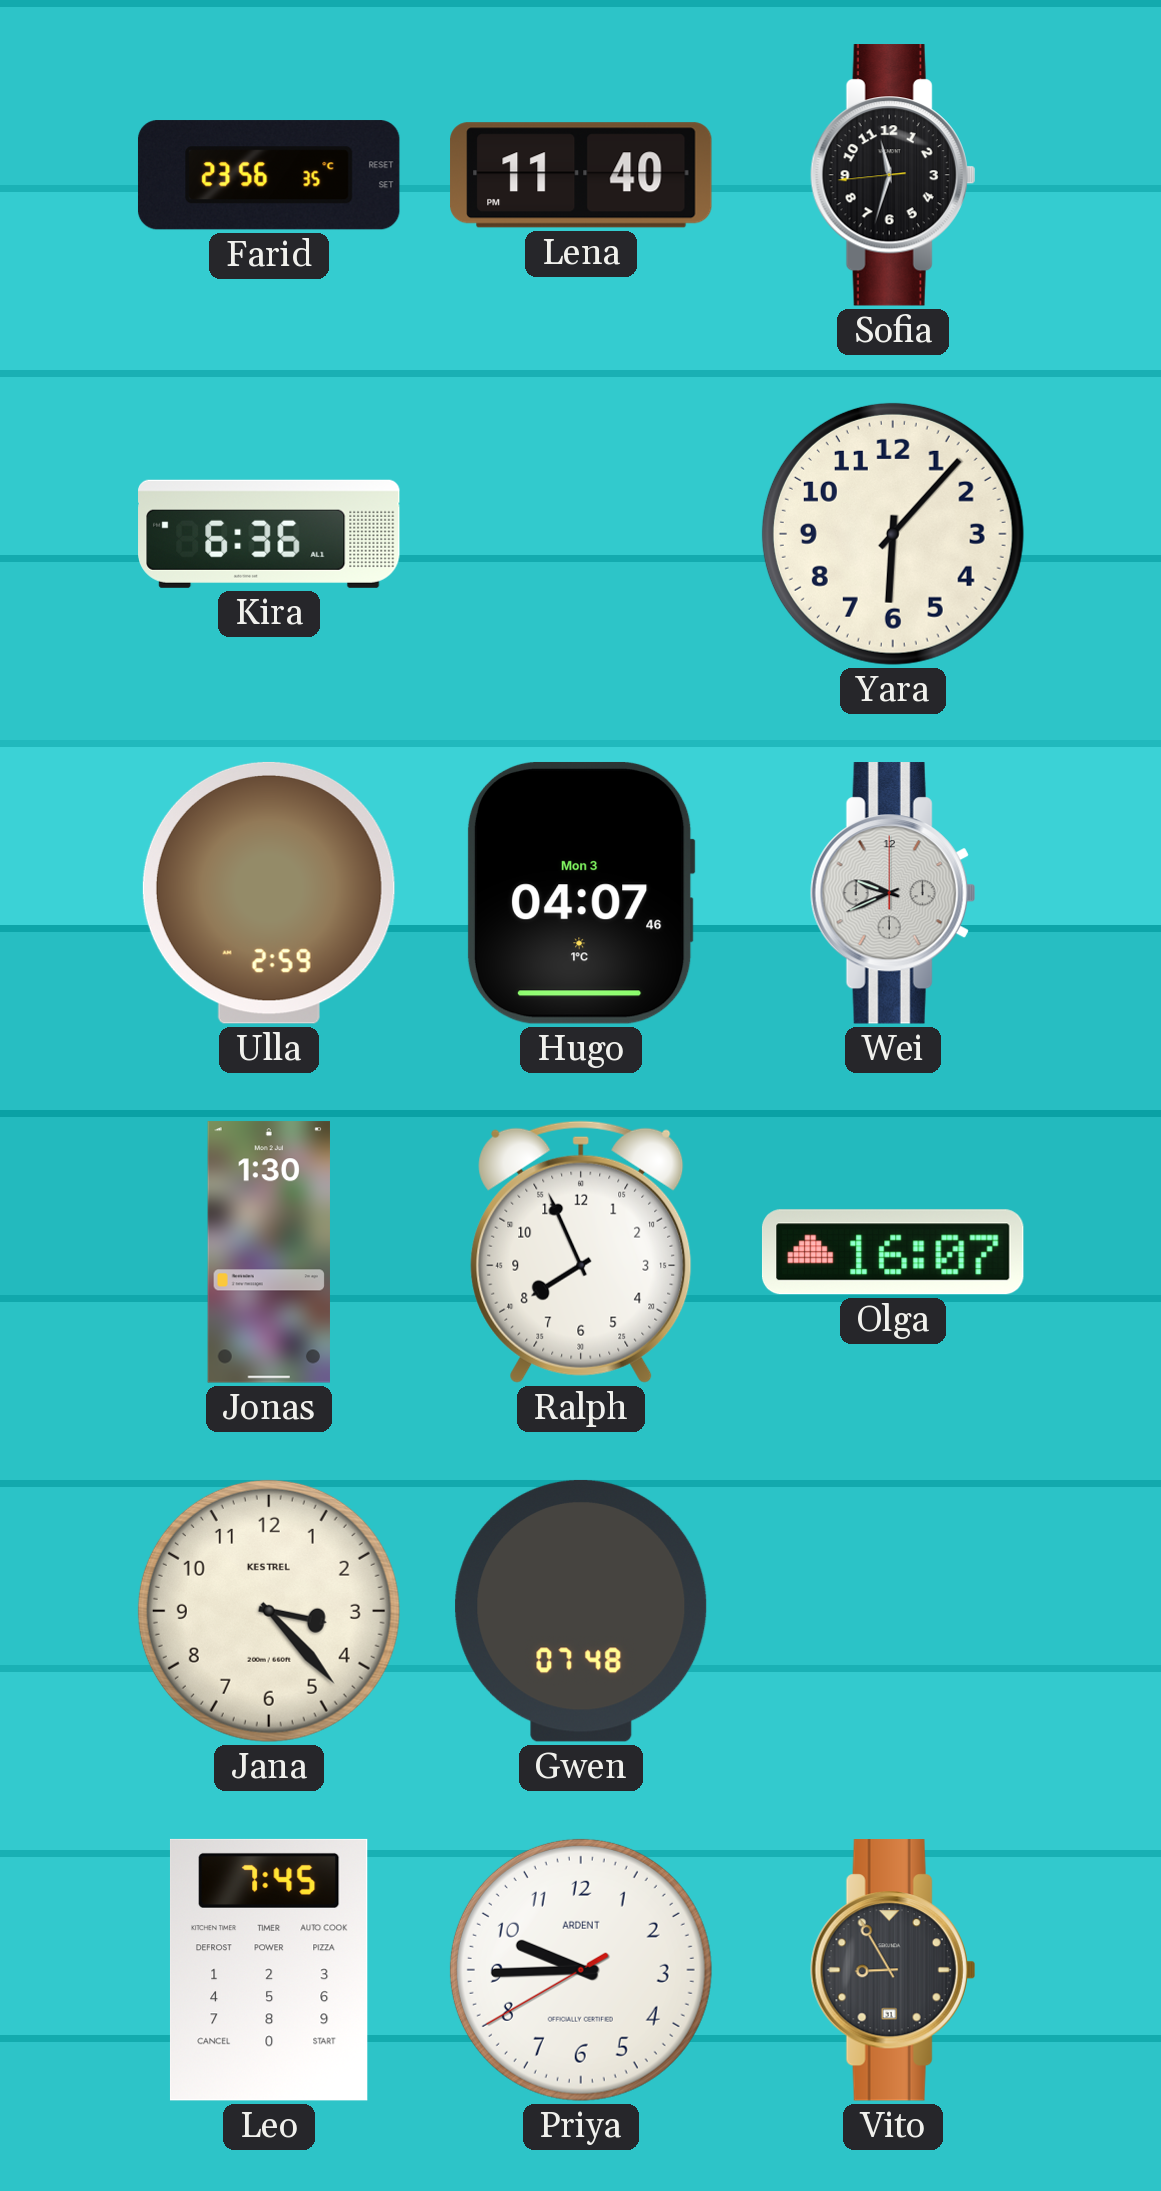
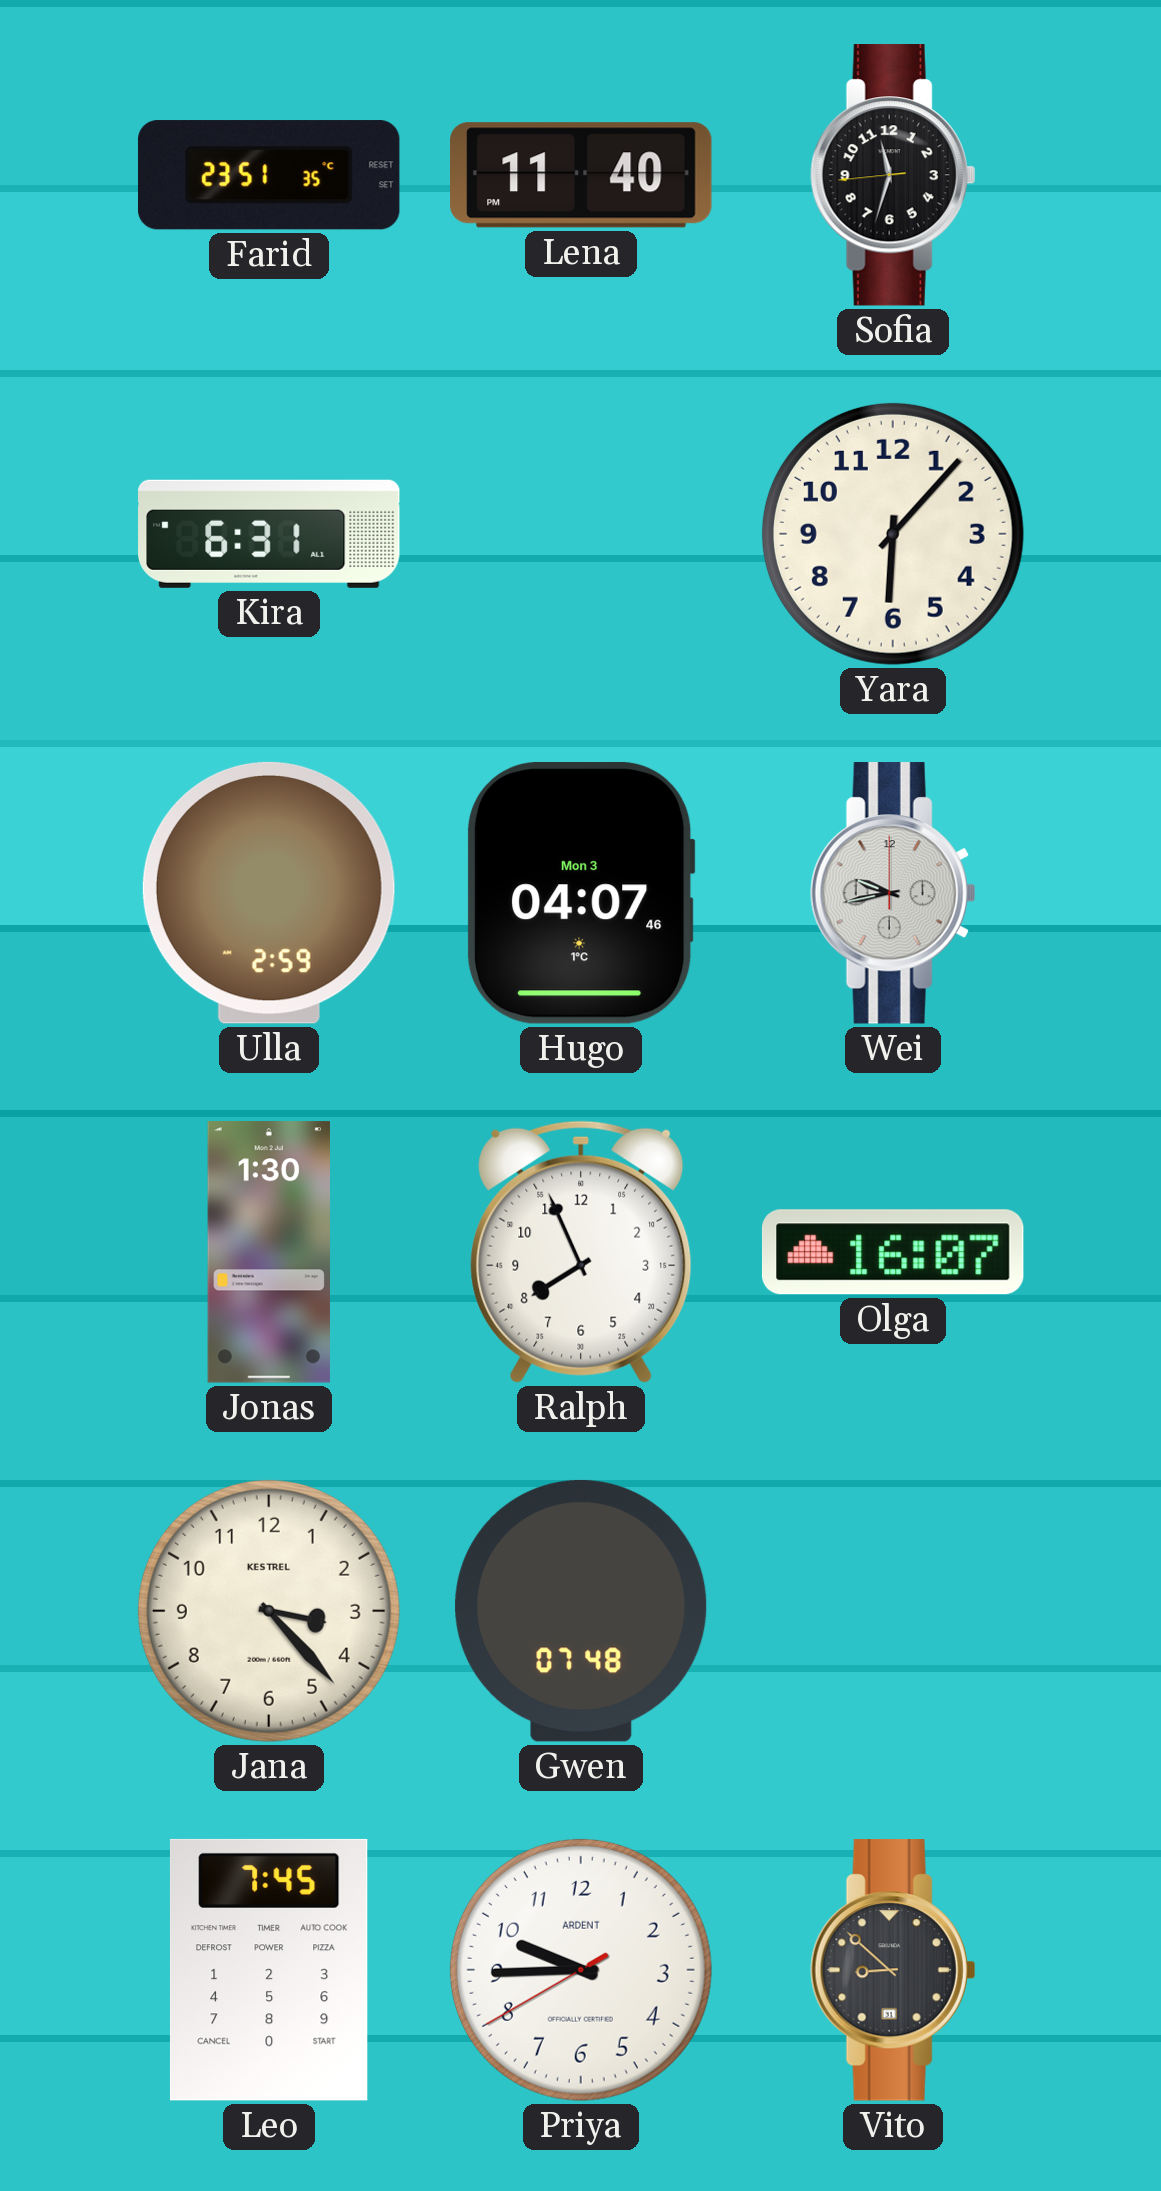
Farid: 23:56 -> 23:51 (269, 175)
Kira: 6:36 -> 6:31 (269, 534)
Wei: 9:41 -> 9:43 (893, 893)
Vito: 8:55 -> 8:52 (893, 1970)
